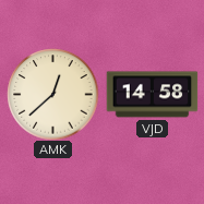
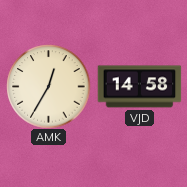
AMK: 12:38 -> 12:35 (48, 86)
